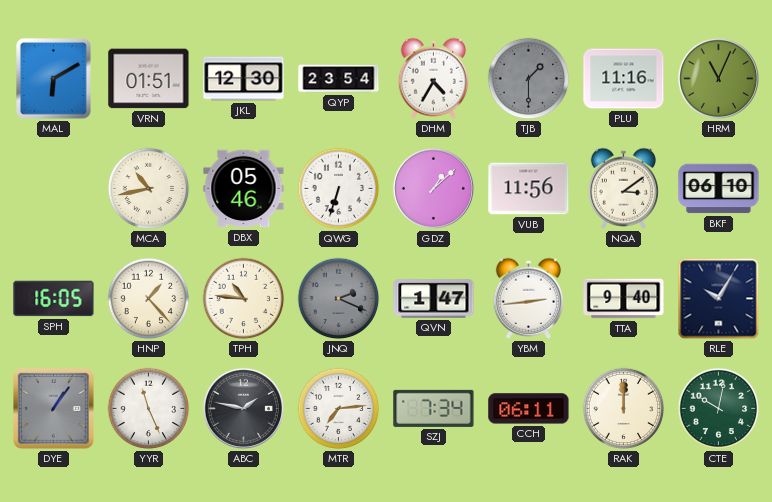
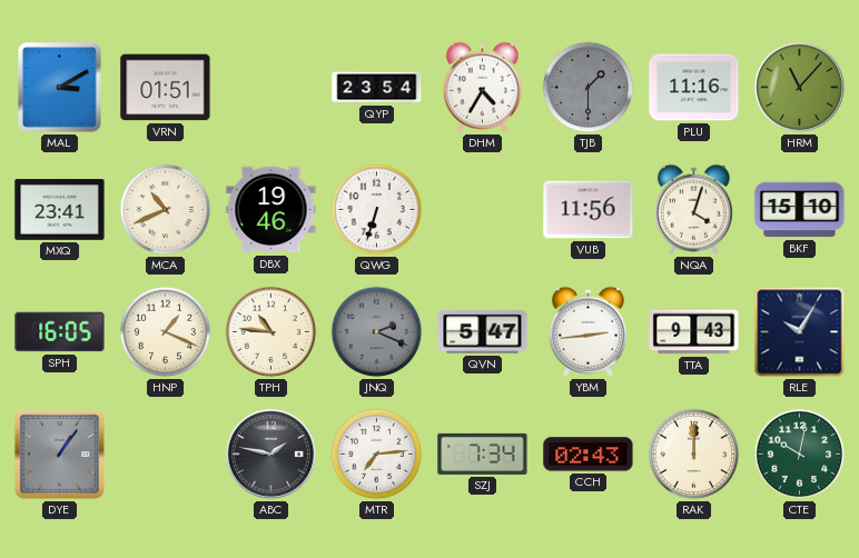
MAL: 6:10 -> 3:10 (60, 88)
JKL: 12:30 -> none (244, 79)
HRM: 11:04 -> 11:07 (799, 87)
MXQ: none -> 23:41 (60, 210)
MCA: 10:43 -> 10:41 (166, 210)
DBX: 05:46 -> 19:46 (271, 210)
GDZ: 1:08 -> none (433, 188)
NQA: 3:09 -> 4:03 (693, 209)
BKF: 06:10 -> 15:10 (800, 210)
HNP: 1:23 -> 1:19 (166, 332)
QVN: 1:47 -> 5:47 (483, 332)
TTA: 9:40 -> 9:43 (694, 332)
YYR: 11:26 -> none (149, 409)
CCH: 06:11 -> 02:43 (589, 455)
